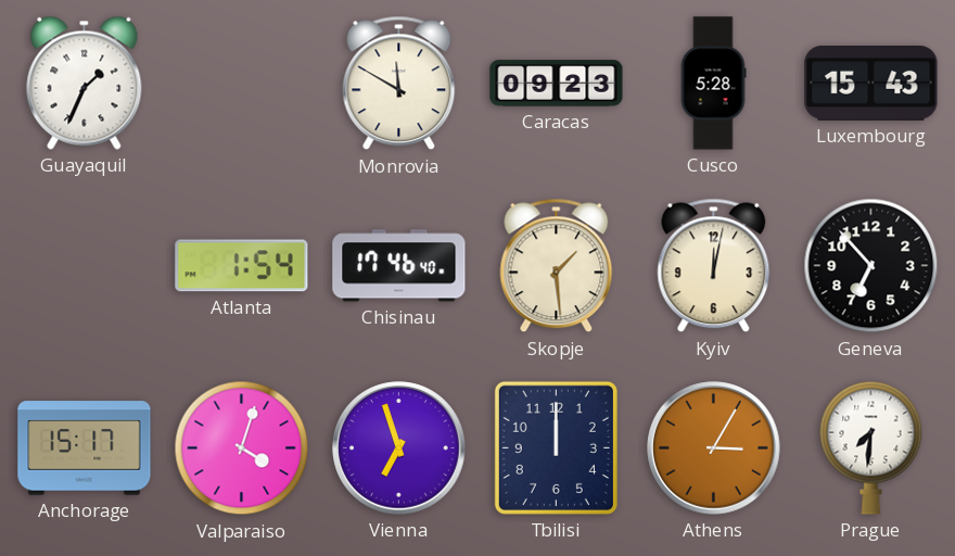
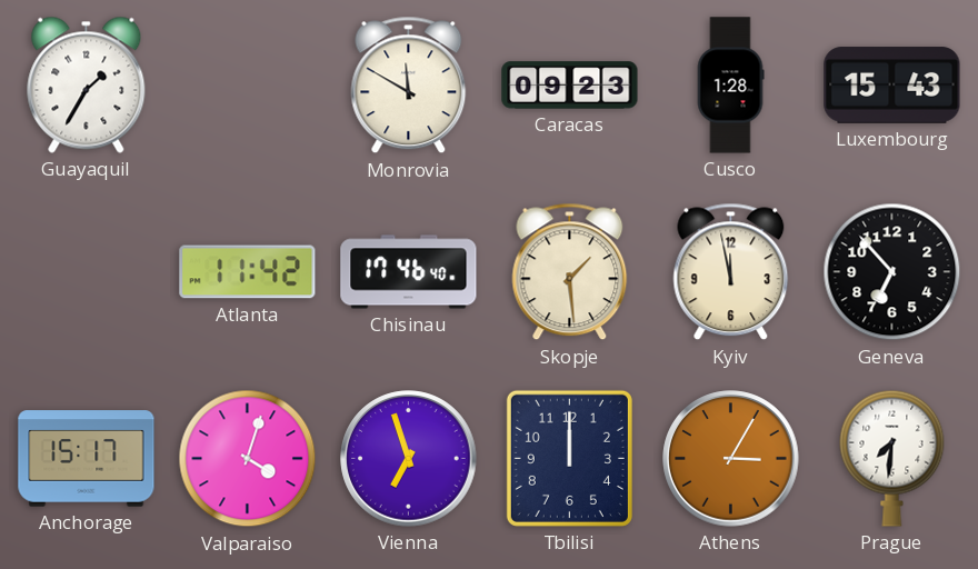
Guayaquil: 1:34 -> 1:35 (87, 84)
Cusco: 5:28 -> 1:28 (730, 86)
Atlanta: 1:54 -> 11:42 (248, 272)
Kyiv: 12:02 -> 11:58 (731, 272)
